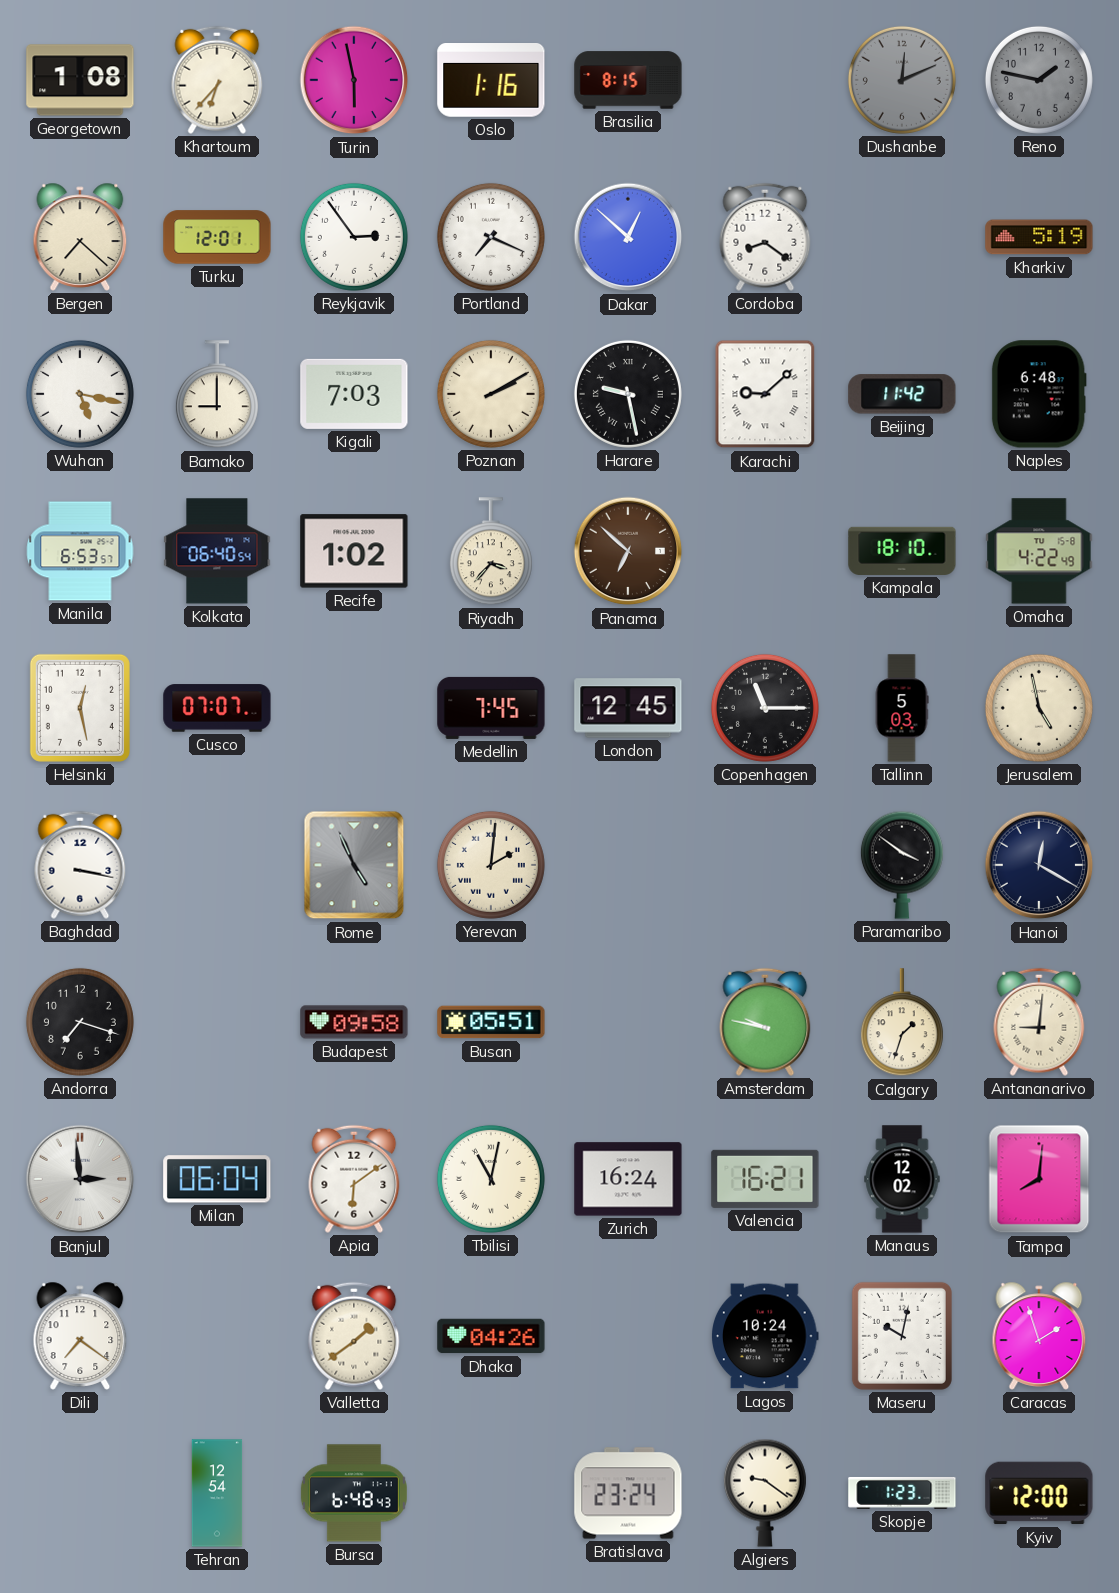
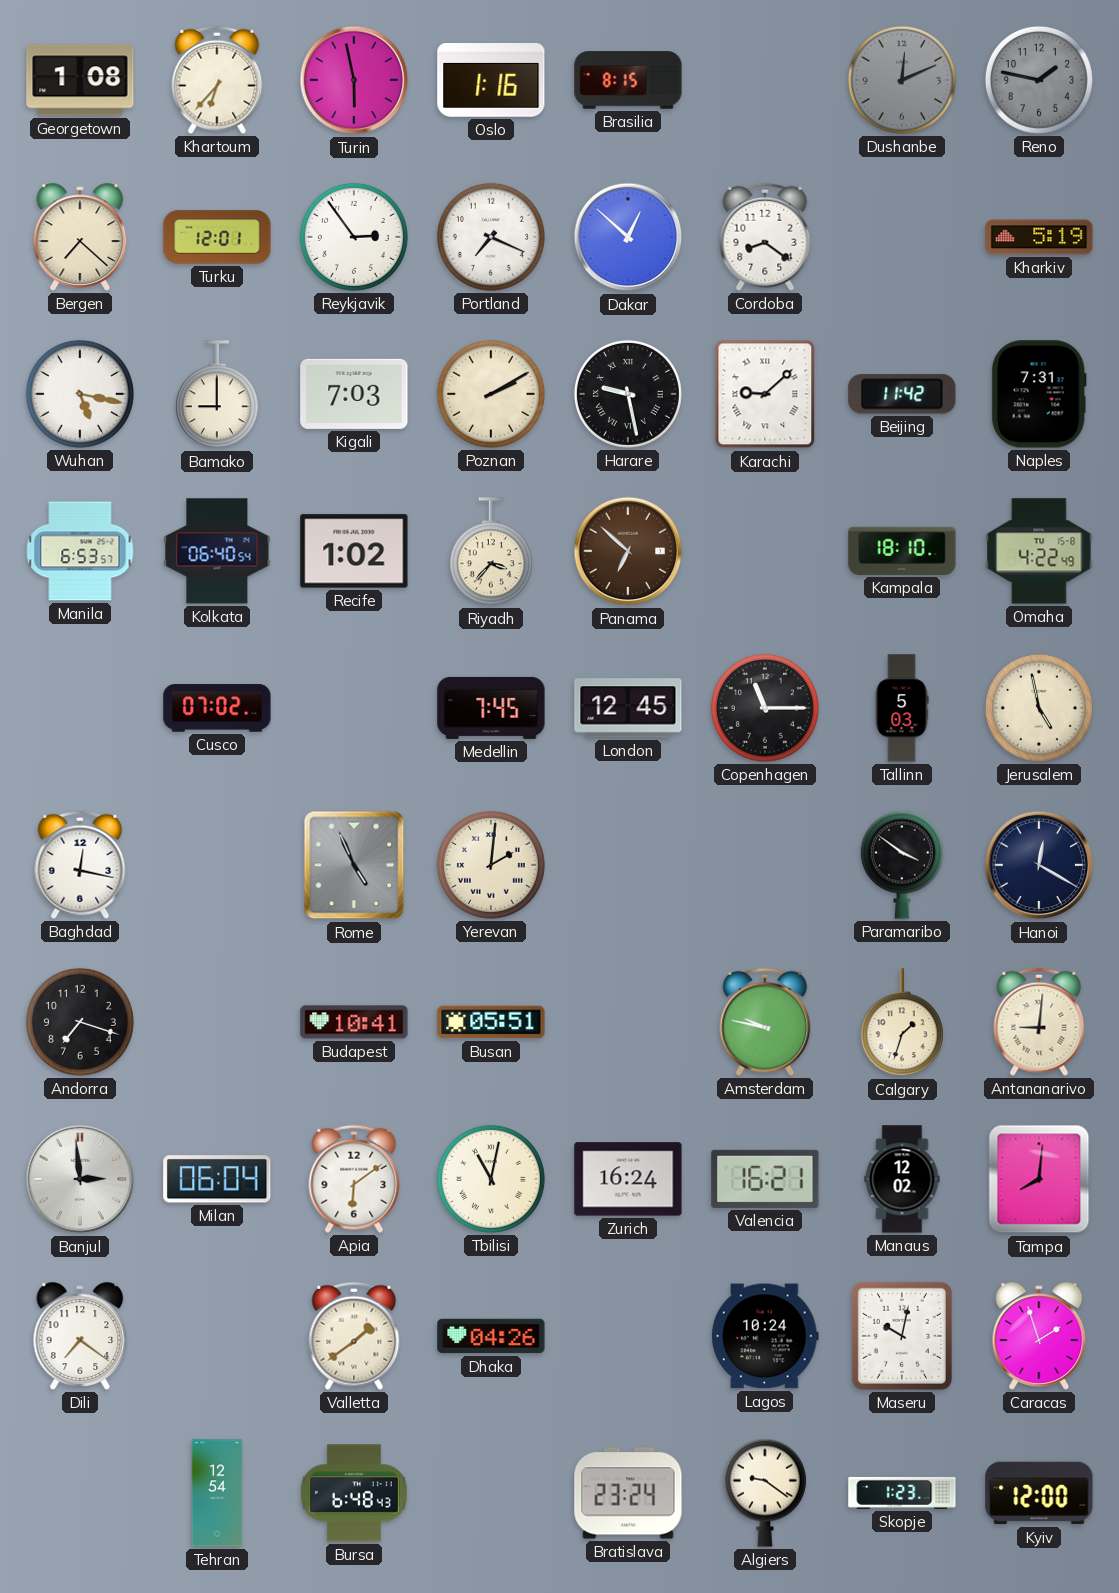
Naples: 6:48 -> 7:31 (1039, 394)
Helsinki: 12:28 -> none (80, 708)
Cusco: 07:07 -> 07:02 (217, 708)
Baghdad: 3:17 -> 12:17 (80, 865)
Budapest: 09:58 -> 10:41 (354, 1022)
